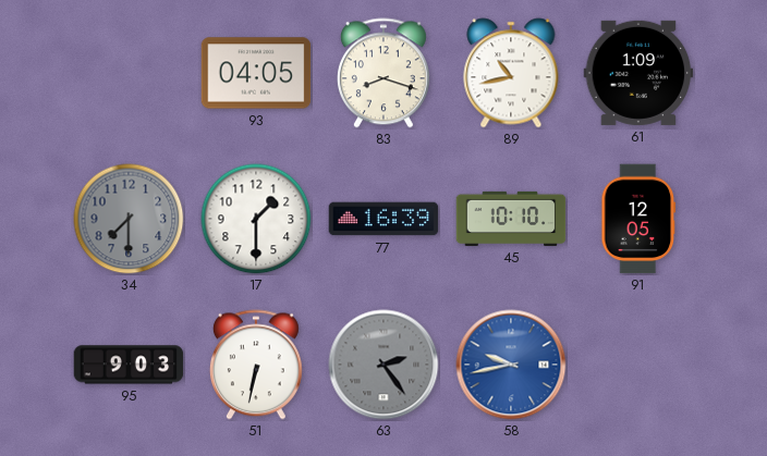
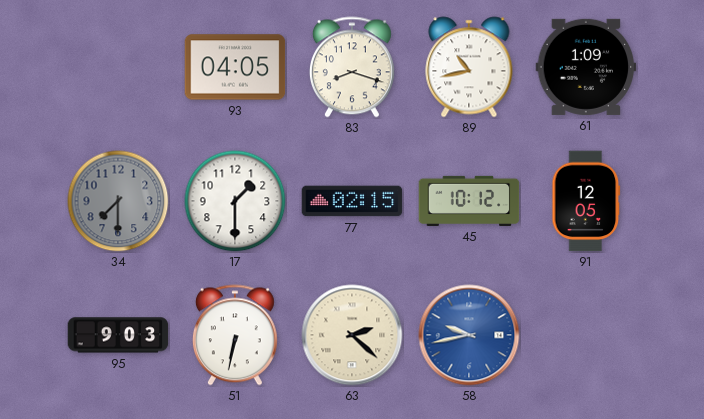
77: 16:39 -> 02:15 (352, 201)
45: 10:10 -> 10:12 (469, 201)
63: 2:24 -> 2:22 (352, 335)
63 dial: grey -> cream (352, 335)
